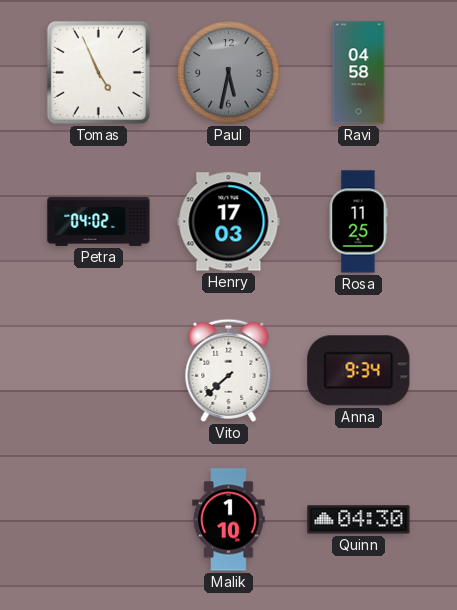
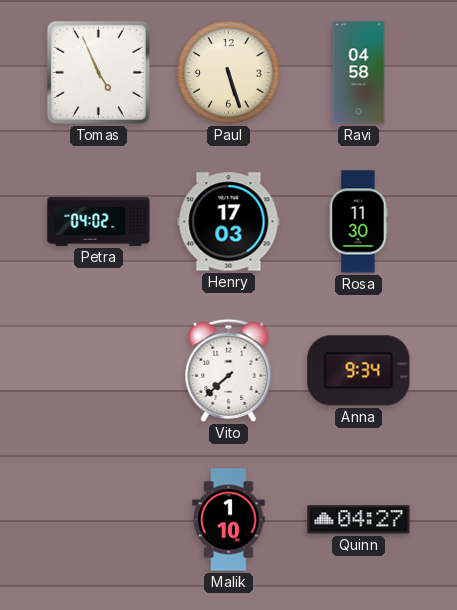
Paul: 5:32 -> 5:27 (229, 73)
Paul dial: grey -> cream (229, 73)
Rosa: 11:25 -> 11:30 (358, 222)
Quinn: 04:30 -> 04:27 (359, 520)
